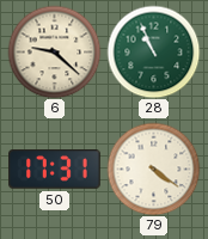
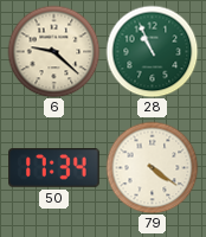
50: 17:31 -> 17:34 (54, 168)
